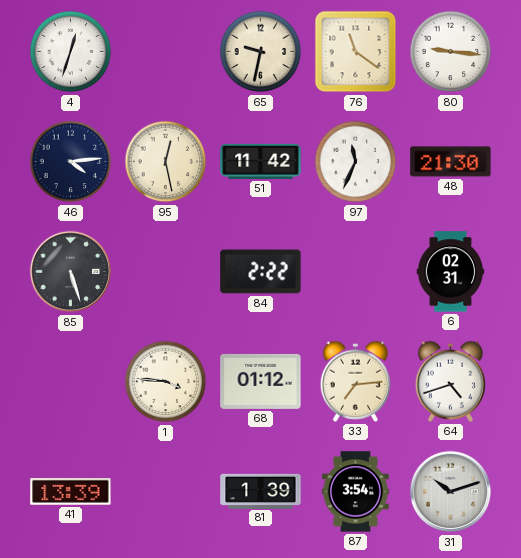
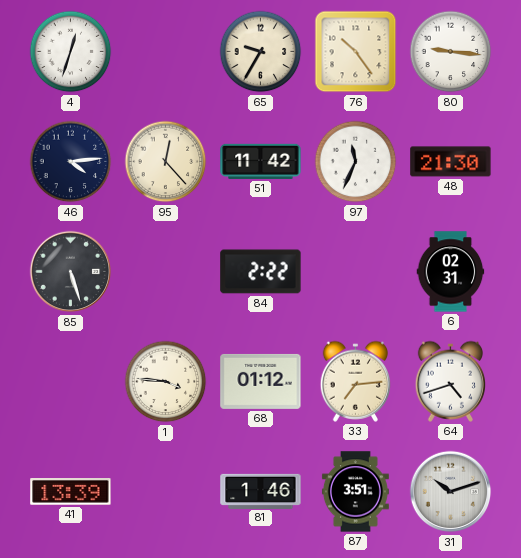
65: 9:32 -> 9:35 (261, 52)
76: 11:21 -> 10:24 (356, 52)
95: 12:28 -> 12:23 (166, 162)
81: 1:39 -> 1:46 (261, 491)
87: 3:54 -> 3:51 (355, 492)
